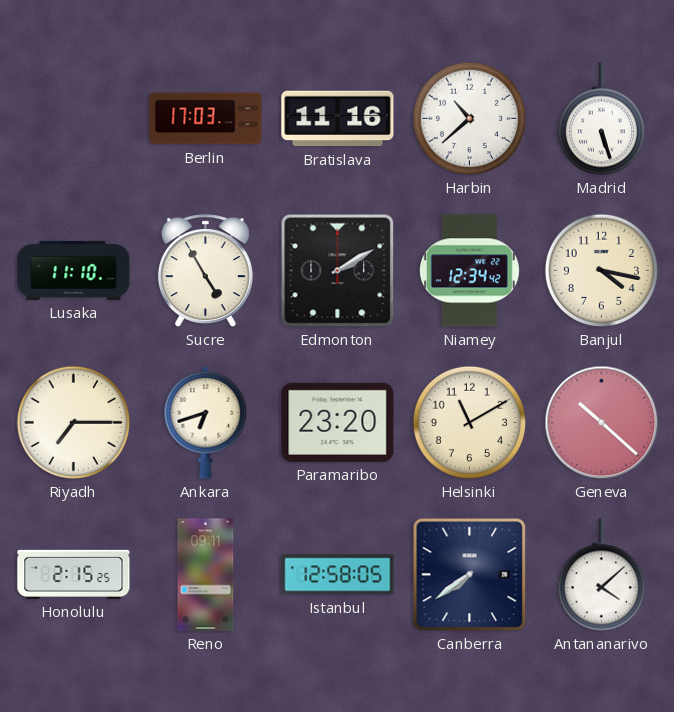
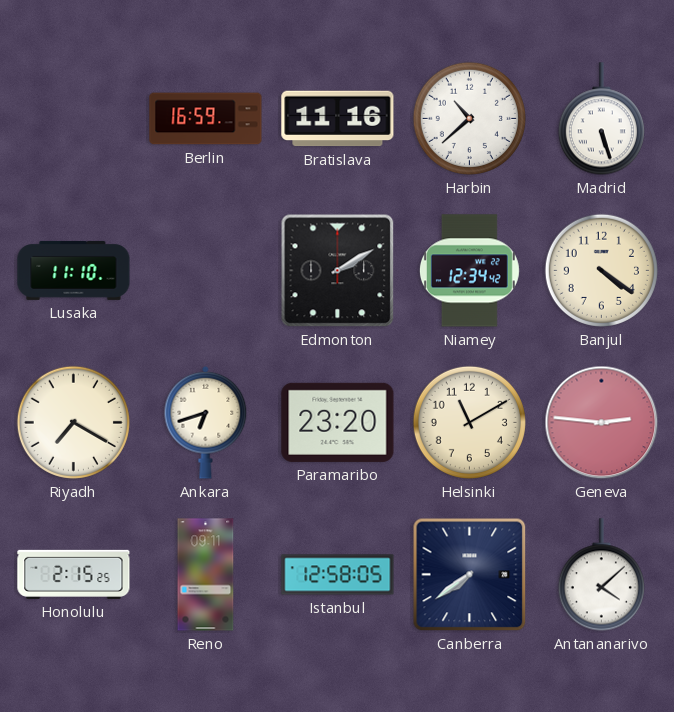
Berlin: 17:03 -> 16:59 (206, 119)
Sucre: 4:55 -> none (205, 271)
Banjul: 4:17 -> 4:21 (601, 270)
Riyadh: 7:15 -> 7:20 (73, 422)
Geneva: 10:22 -> 2:46 (602, 423)
